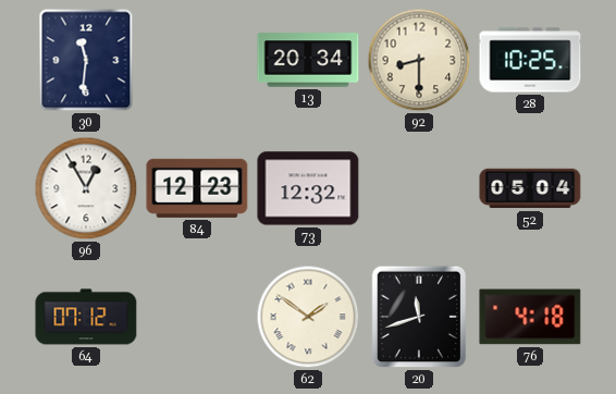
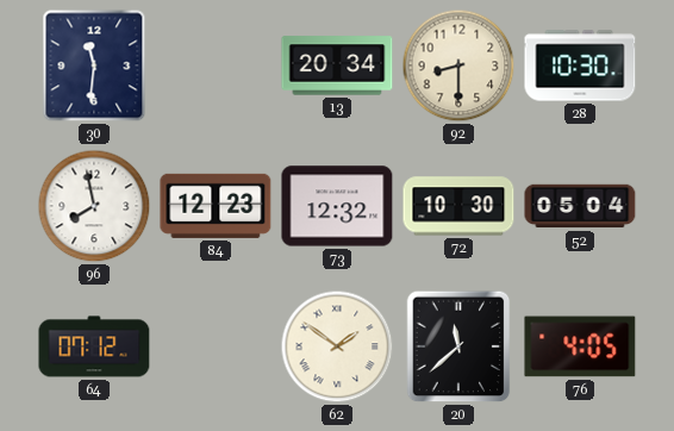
28: 10:25 -> 10:30 (580, 65)
96: 12:55 -> 7:58 (94, 206)
72: none -> 10:30 (458, 206)
20: 11:42 -> 11:38 (458, 346)
76: 4:18 -> 4:05 (580, 346)
